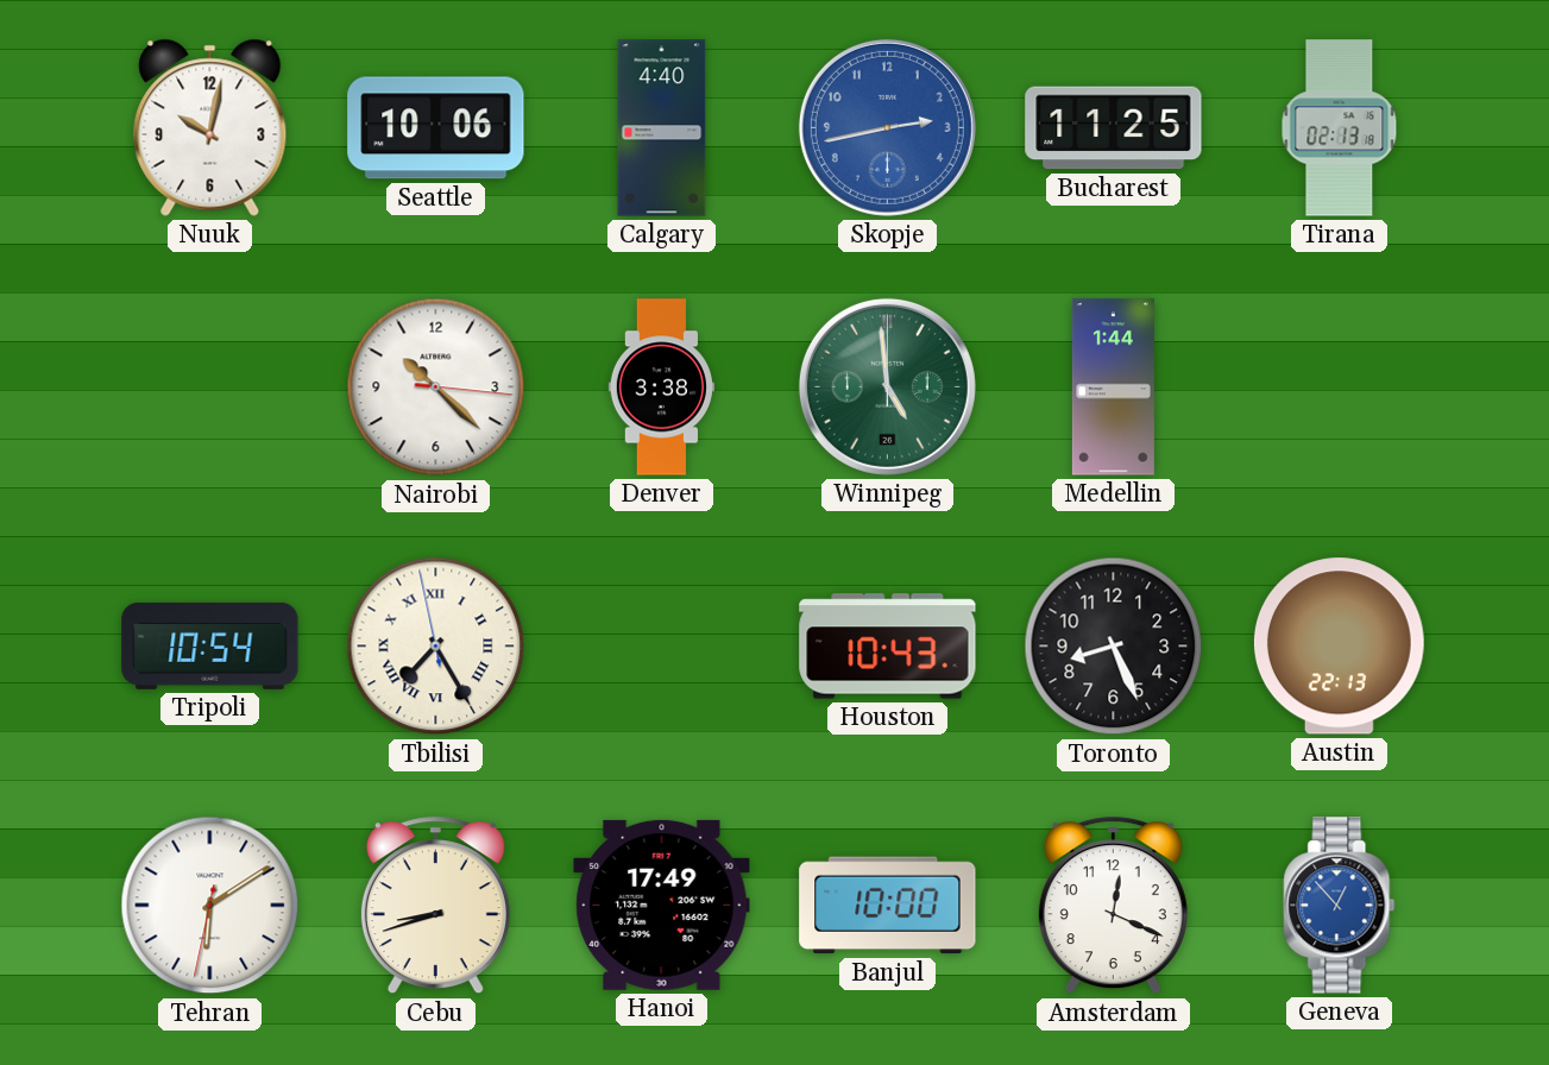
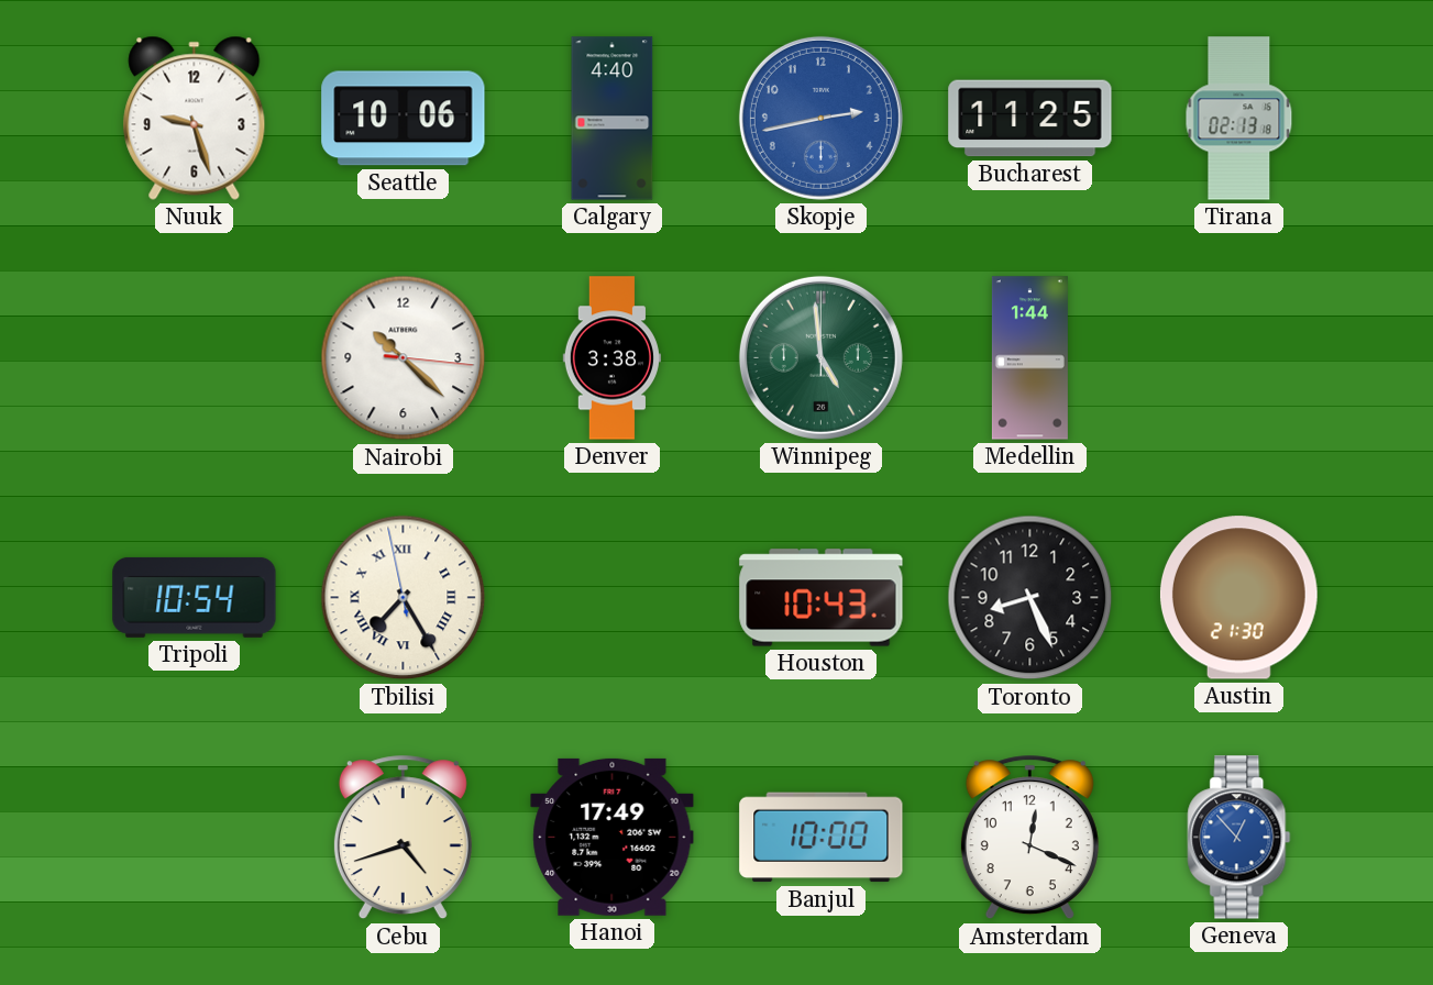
Nuuk: 10:02 -> 9:27 (195, 118)
Austin: 22:13 -> 21:30 (1238, 598)
Tehran: 6:09 -> none (210, 906)
Cebu: 8:42 -> 4:42 (403, 838)
